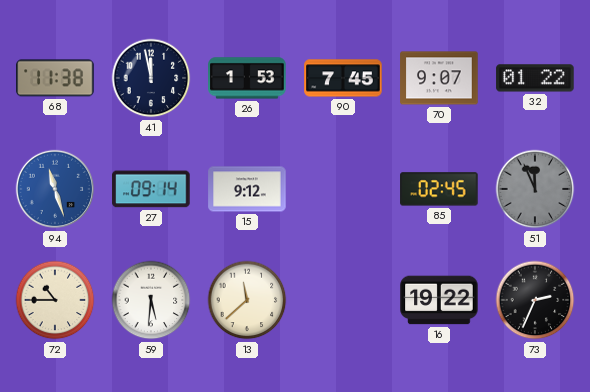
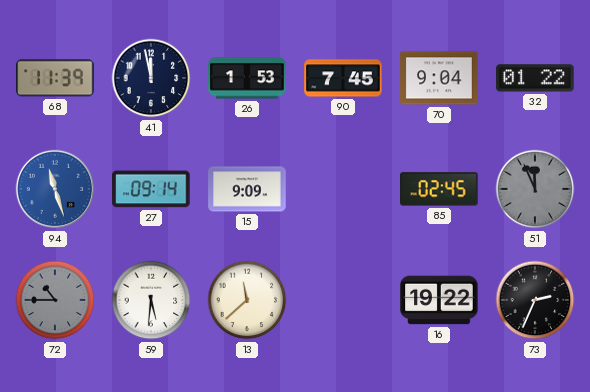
68: 11:38 -> 11:39 (55, 78)
70: 9:07 -> 9:04 (439, 78)
15: 9:12 -> 9:09 (247, 189)
72 dial: cream -> grey (55, 300)
